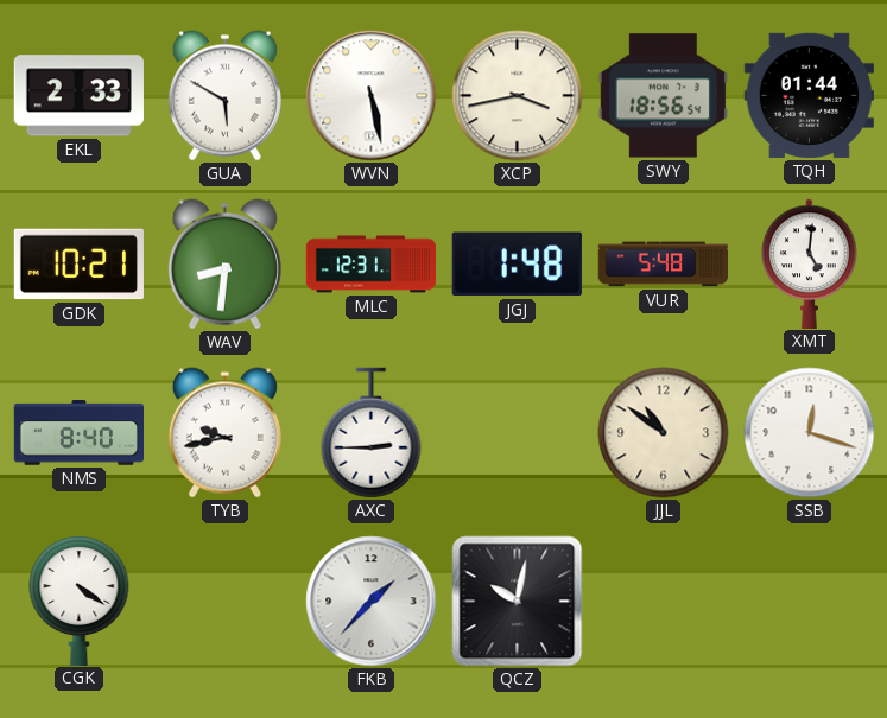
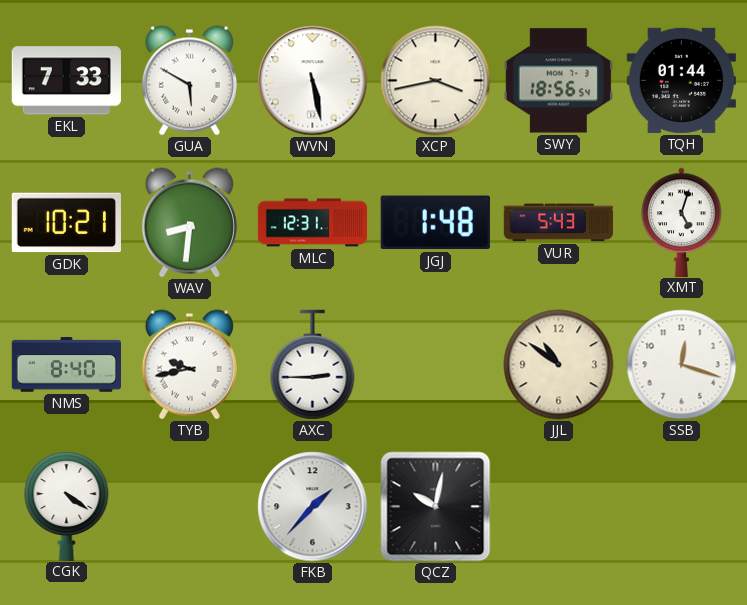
EKL: 2:33 -> 7:33 (66, 81)
VUR: 5:48 -> 5:43 (558, 223)
XMT: 5:01 -> 5:03 (682, 222)
